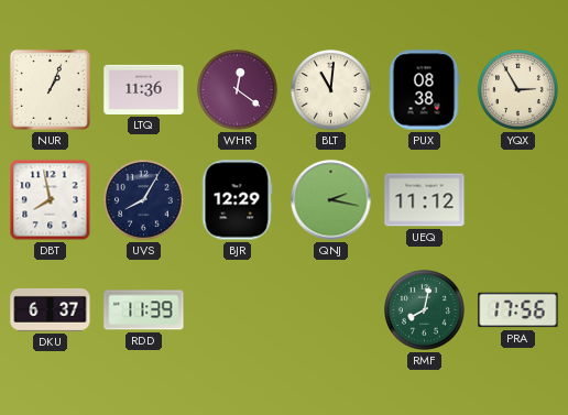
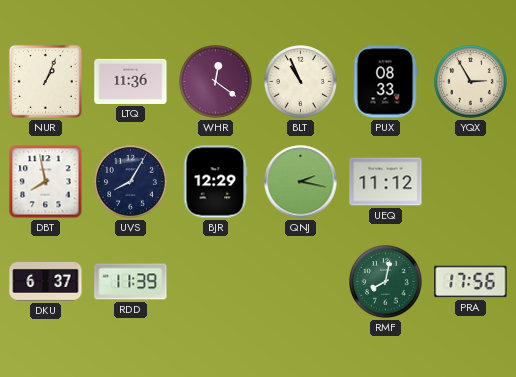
BLT: 11:01 -> 10:56 (301, 82)
PUX: 08:38 -> 08:33 (385, 82)
